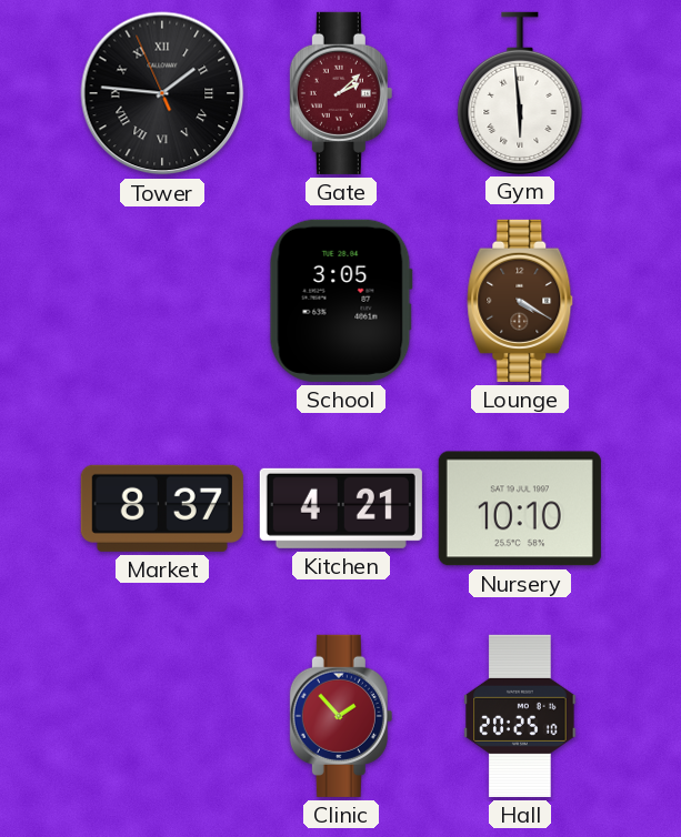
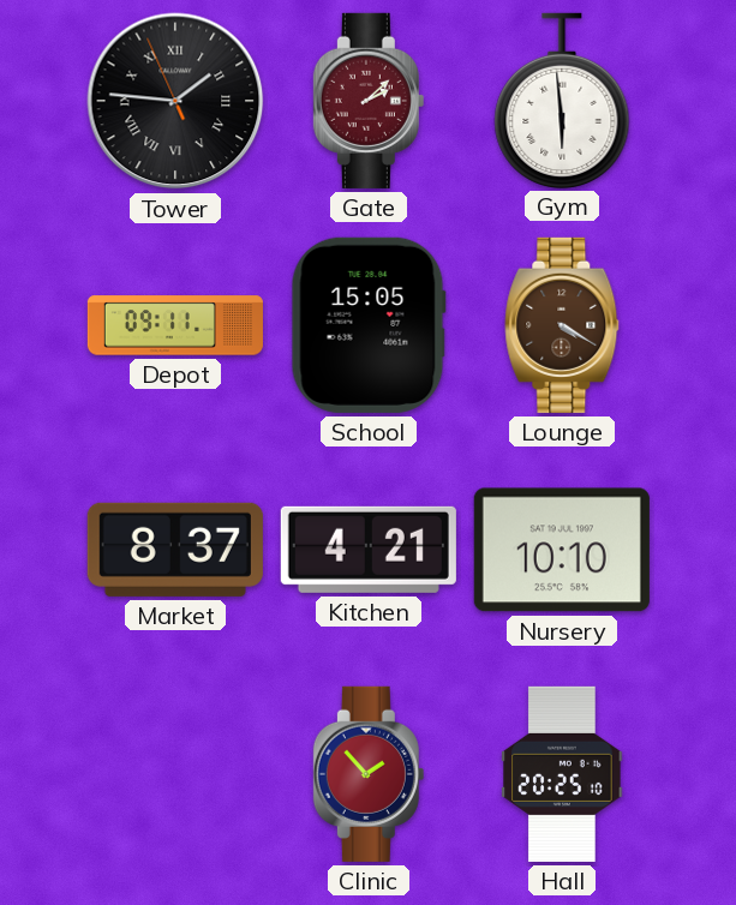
Depot: none -> 09:11 (175, 325)
School: 3:05 -> 15:05 (369, 325)
